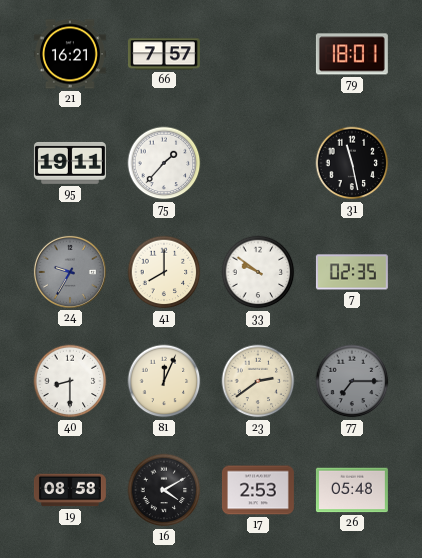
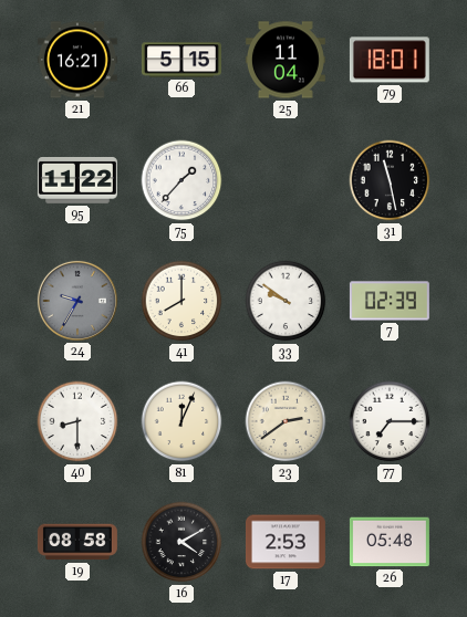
66: 7:57 -> 5:15 (181, 60)
25: none -> 11:04 (286, 60)
95: 19:11 -> 11:22 (77, 180)
7: 02:35 -> 02:39 (390, 301)
77 dial: grey -> white (390, 421)
